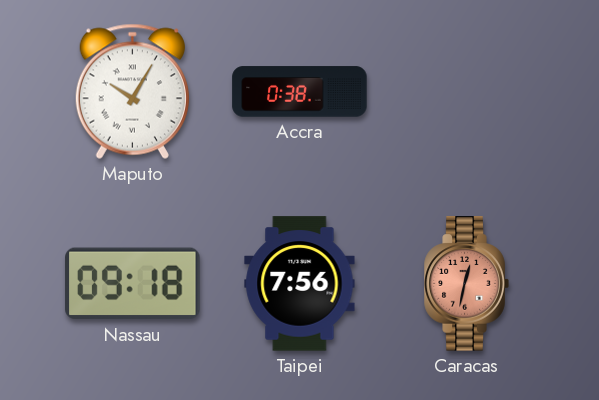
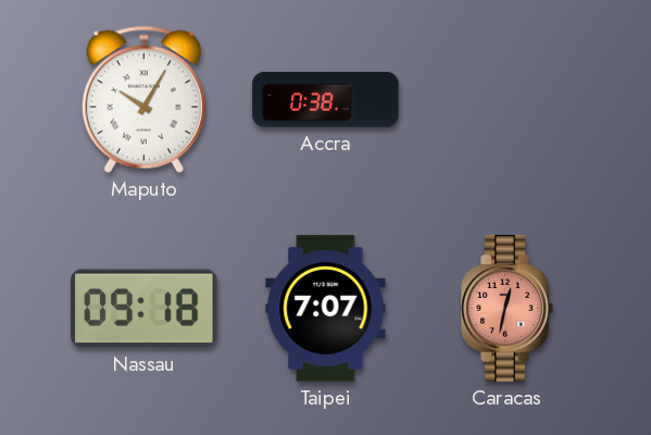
Taipei: 7:56 -> 7:07 (326, 309)
